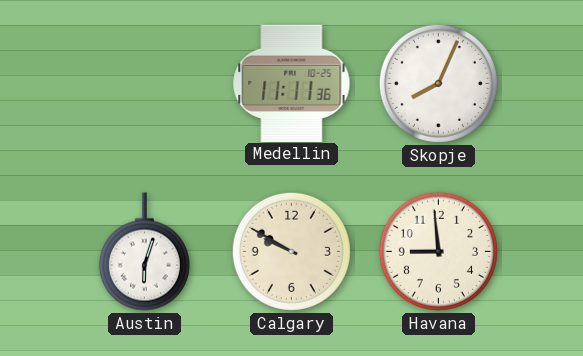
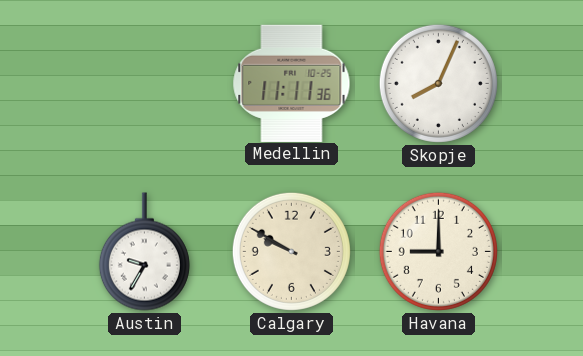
Austin: 6:03 -> 9:35 (144, 252)
Havana: 8:59 -> 9:00 (438, 251)
